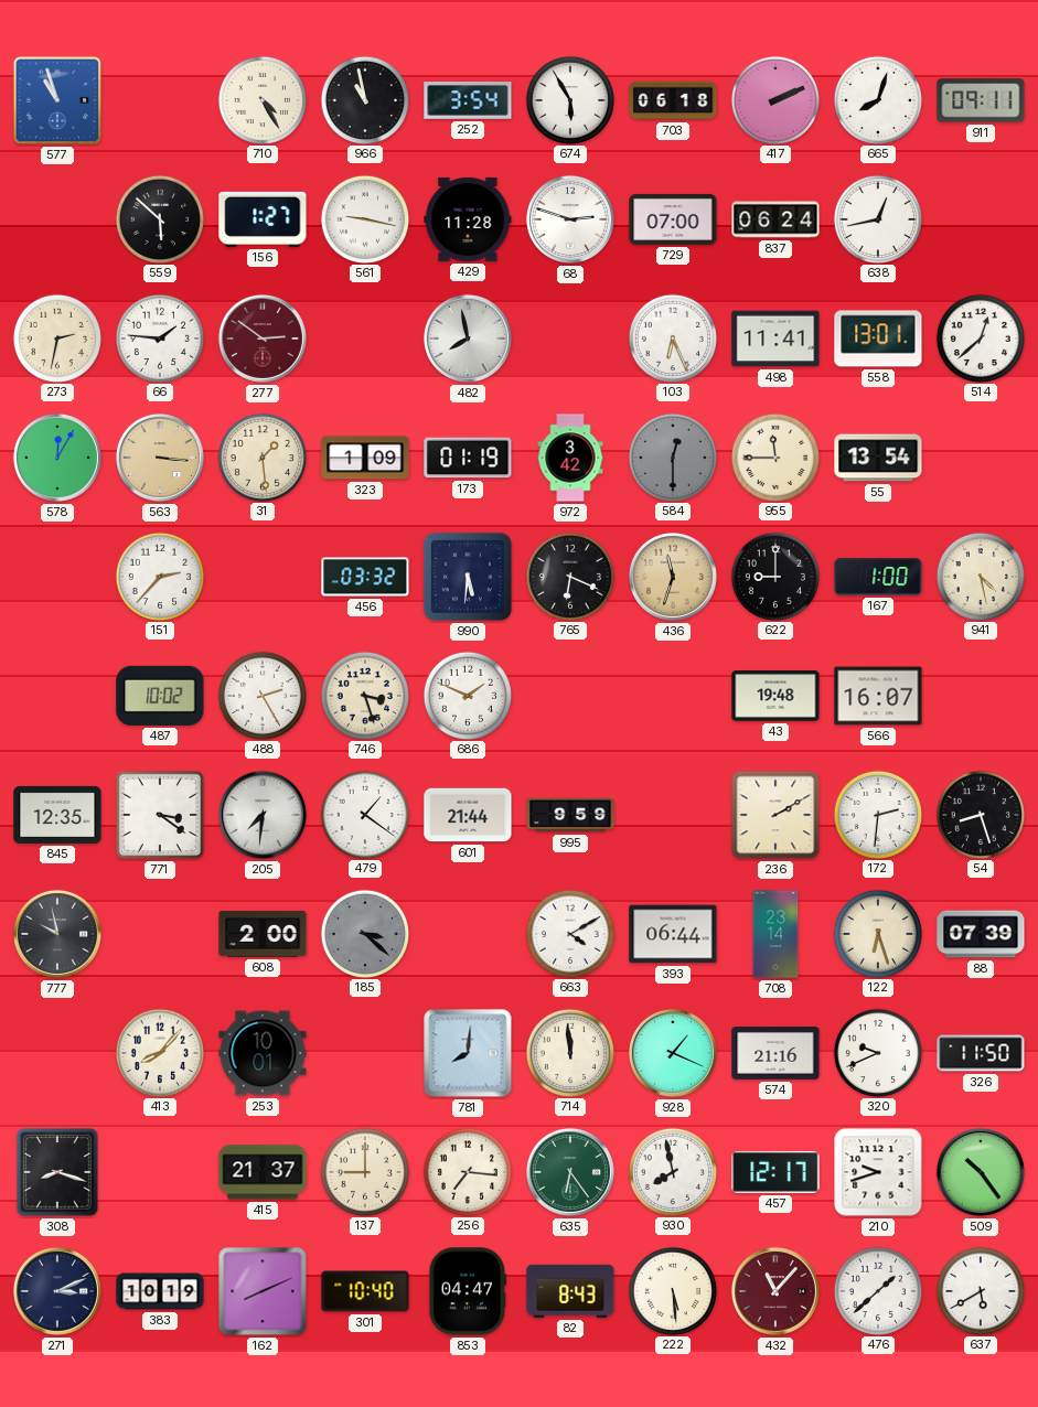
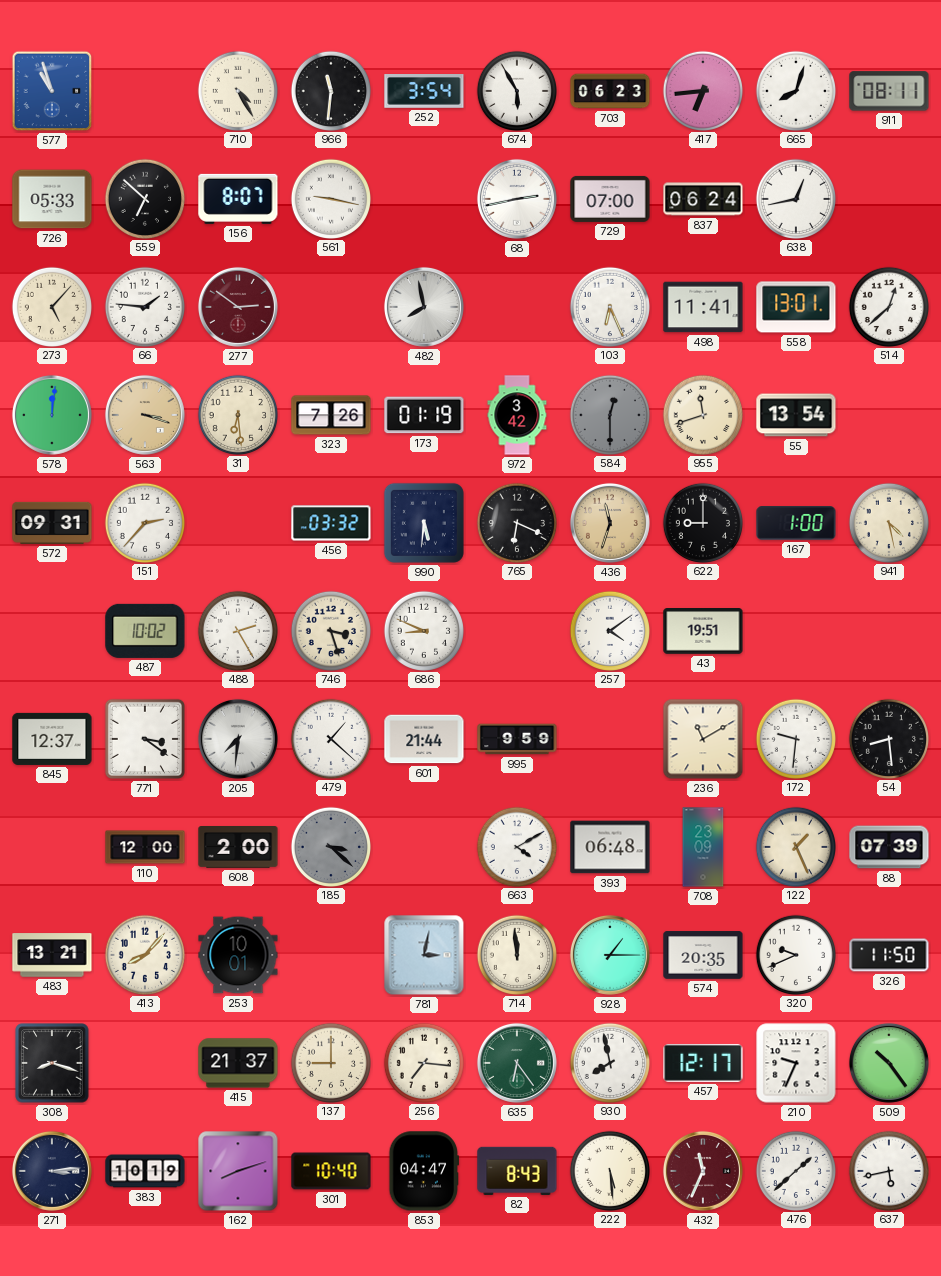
966: 10:58 -> 11:31 (330, 90)
703: 06:18 -> 06:23 (610, 91)
417: 2:11 -> 6:44 (702, 90)
911: 09:11 -> 08:11 (889, 91)
726: none -> 05:33 (52, 199)
559: 5:52 -> 6:52 (144, 198)
156: 1:27 -> 8:07 (238, 199)
429: 11:28 -> none (468, 219)
68: 2:48 -> 2:43 (517, 199)
273: 2:32 -> 5:07 (51, 306)
578: 12:05 -> 12:01 (52, 415)
563: 3:16 -> 3:18 (145, 415)
31: 1:29 -> 6:29 (237, 414)
323: 1:09 -> 7:26 (331, 415)
955: 11:45 -> 11:42 (702, 414)
572: none -> 09:31 (52, 523)
686: 1:49 -> 8:49 (423, 630)
257: none -> 4:09 (609, 630)
43: 19:48 -> 19:51 (703, 632)
566: 16:07 -> none (878, 696)
845: 12:35 -> 12:37 (52, 739)
479: 1:21 -> 1:22 (330, 738)
236: 2:10 -> 11:10 (703, 739)
172: 2:31 -> 9:31 (795, 738)
54: 8:27 -> 8:29 (888, 738)
777: 9:58 -> none (57, 934)
110: none -> 12:00 (145, 847)
393: 06:44 -> 06:48 (610, 847)
708: 23:14 -> 23:09 (703, 847)
122: 6:27 -> 1:26 (795, 846)
483: none -> 13:21 (52, 955)
781: 8:01 -> 3:02 (424, 955)
928: 1:19 -> 1:15 (610, 955)
574: 21:16 -> 20:35 (703, 955)
210: 9:42 -> 9:34 (796, 1063)
271: 3:11 -> 3:14 (52, 1171)
162: 8:11 -> 8:12 (238, 1171)
432: 11:07 -> 11:34 (703, 1171)
637: 5:40 -> 5:43 (888, 1170)
